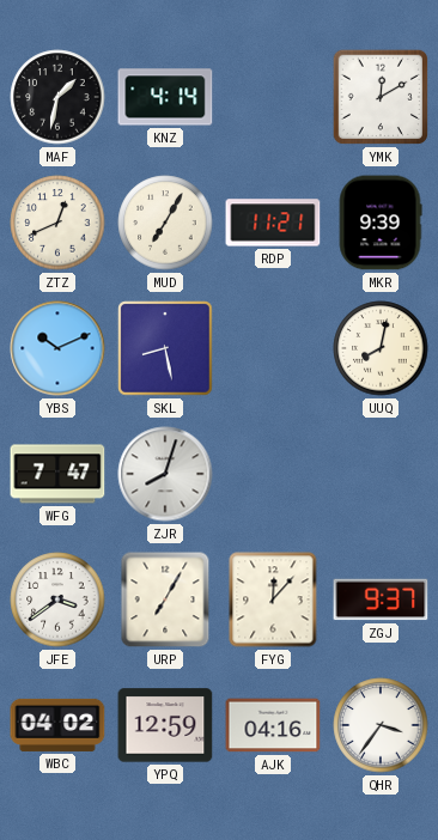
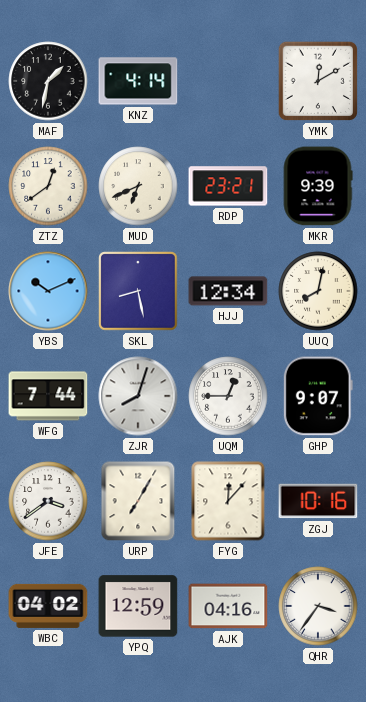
ZTZ: 12:41 -> 12:39 (48, 186)
MUD: 7:05 -> 6:41 (138, 186)
RDP: 11:21 -> 23:21 (228, 186)
HJJ: none -> 12:34 (228, 291)
WFG: 7:47 -> 7:44 (48, 396)
UQM: none -> 12:45 (228, 396)
GHP: none -> 9:07 (318, 396)
ZGJ: 9:37 -> 10:16 (318, 501)
